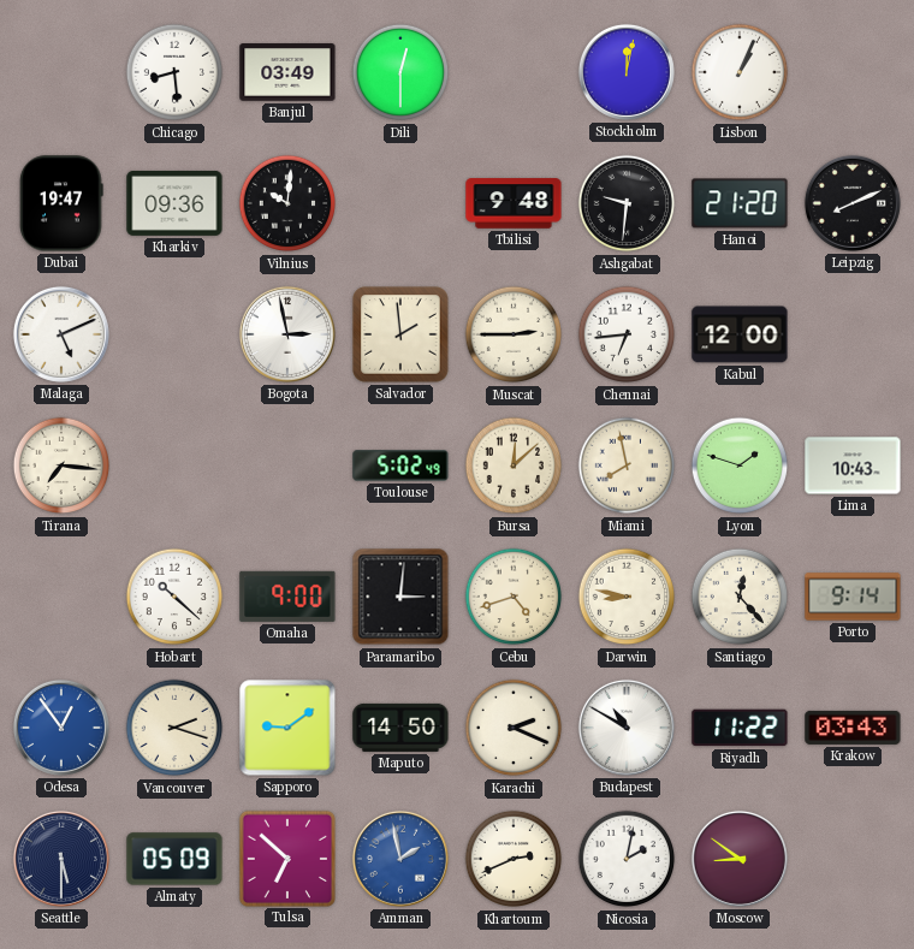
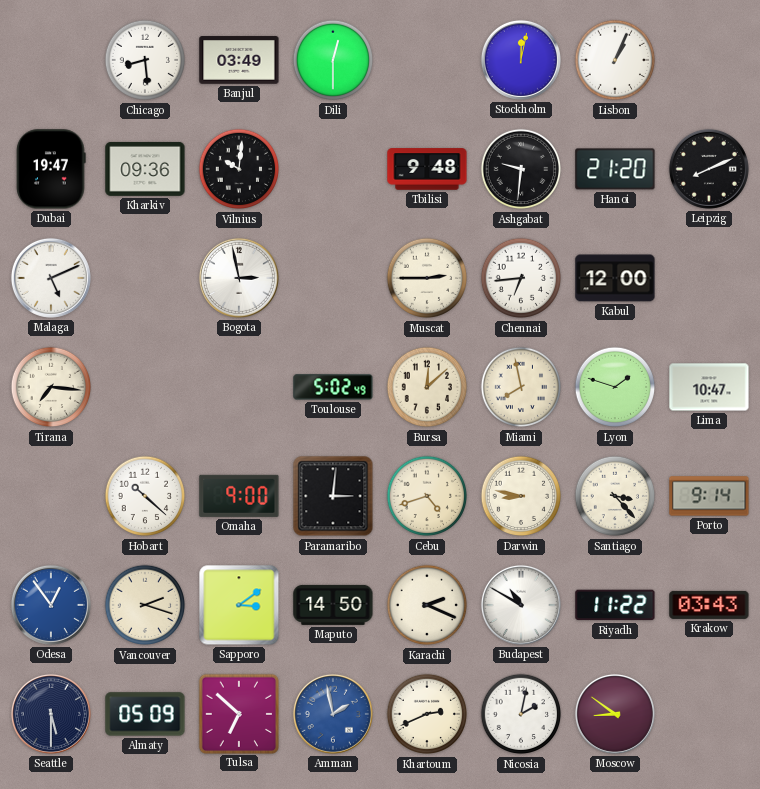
Salvador: 1:59 -> none (400, 334)
Lima: 10:43 -> 10:47 (709, 387)
Santiago: 12:23 -> 3:23 (615, 496)
Sapporo: 9:09 -> 3:09 (239, 605)
